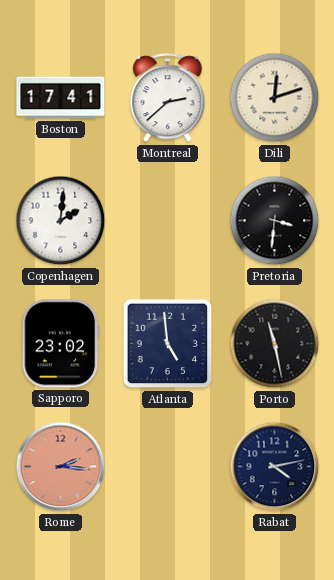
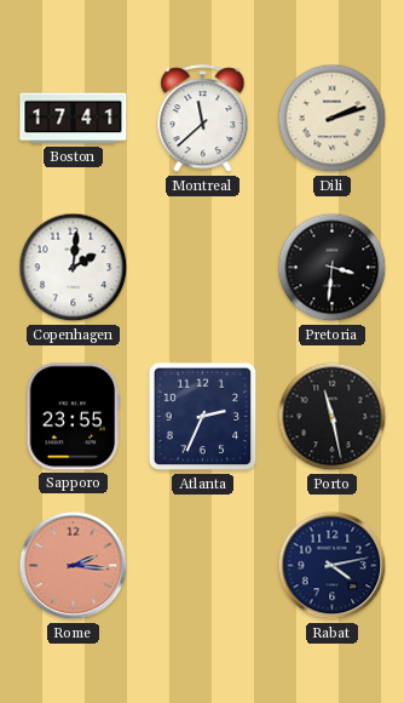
Montreal: 2:38 -> 11:38 (203, 119)
Dili: 12:12 -> 2:12 (333, 119)
Sapporo: 23:02 -> 23:55 (74, 417)
Atlanta: 4:59 -> 2:34 (203, 417)
